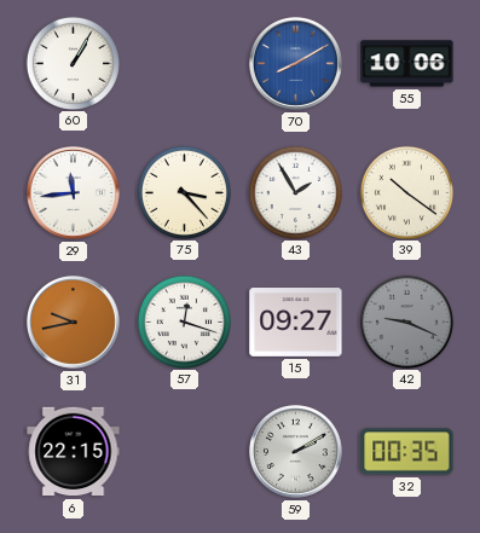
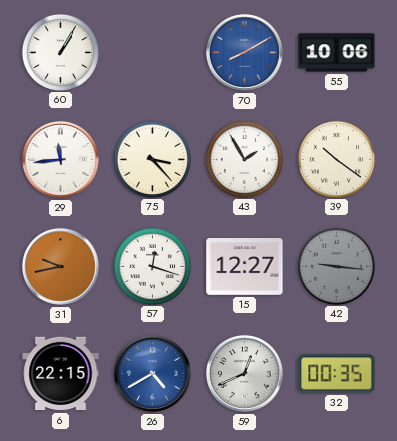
15: 09:27 -> 12:27 (245, 267)
42: 9:19 -> 9:16 (336, 266)
26: none -> 4:40 (153, 374)
59: 2:10 -> 12:41 (245, 374)
